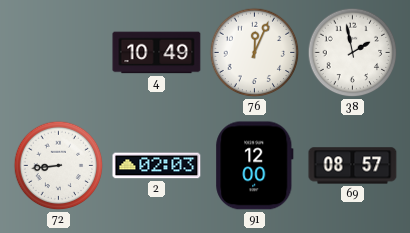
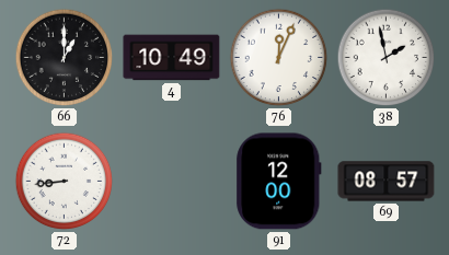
66: none -> 1:00 (65, 58)
2: 02:03 -> none (157, 166)
